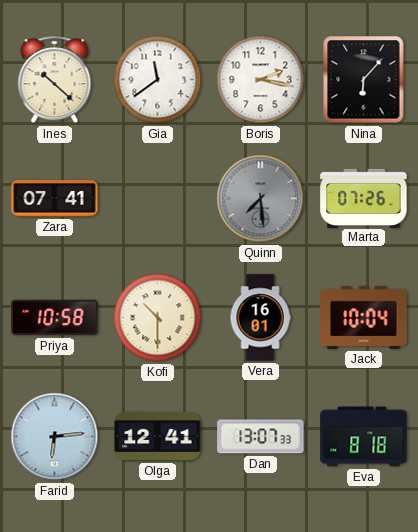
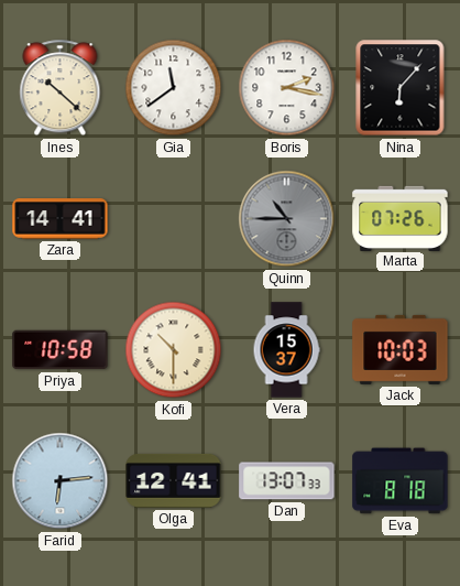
Zara: 07:41 -> 14:41 (61, 219)
Quinn: 7:29 -> 10:45 (287, 219)
Vera: 16:01 -> 15:37 (286, 350)
Jack: 10:04 -> 10:03 (401, 349)
